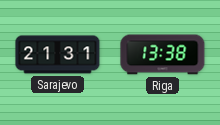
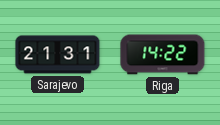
Riga: 13:38 -> 14:22 (163, 55)
